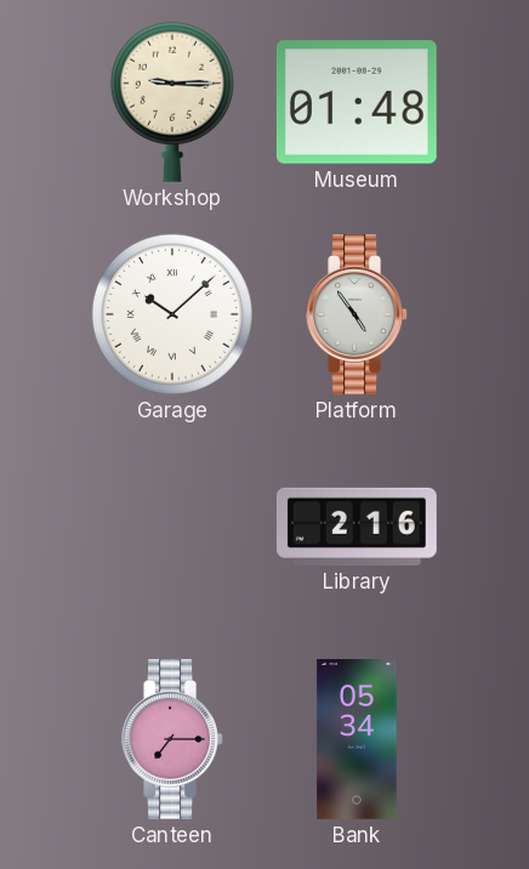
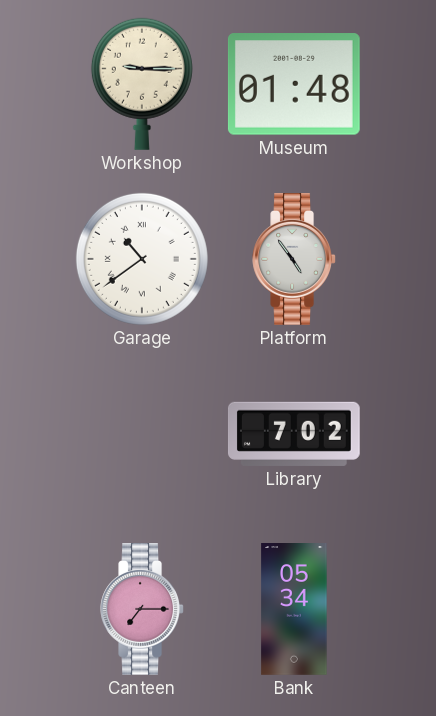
Garage: 10:08 -> 10:39 (142, 259)
Library: 2:16 -> 7:02 (294, 434)
